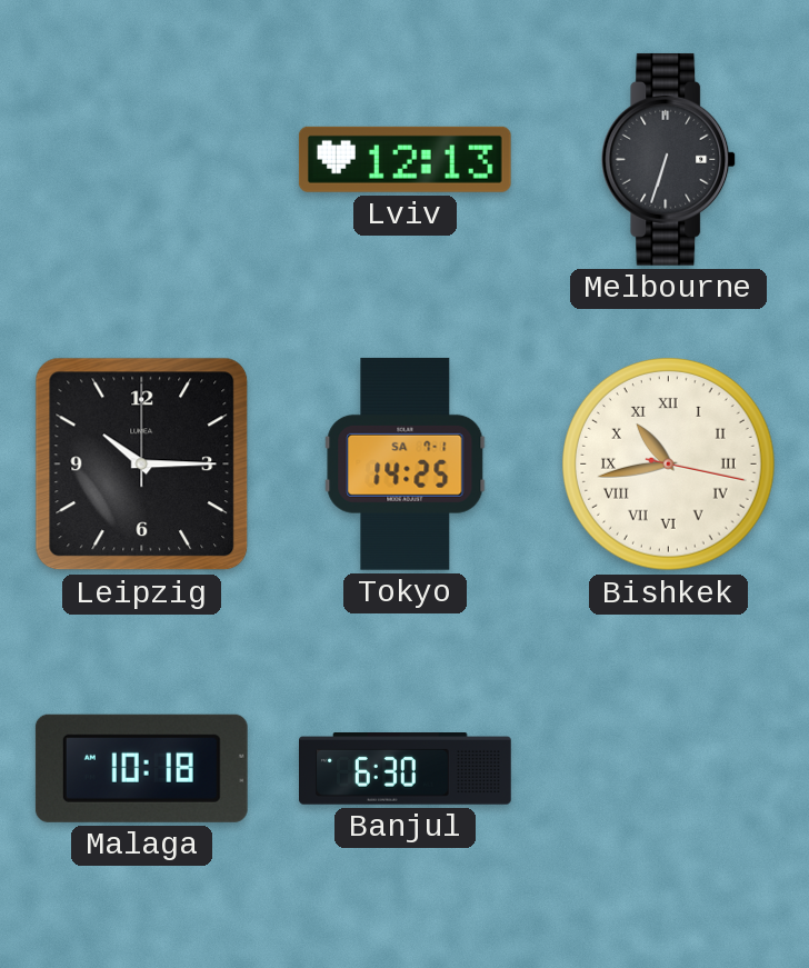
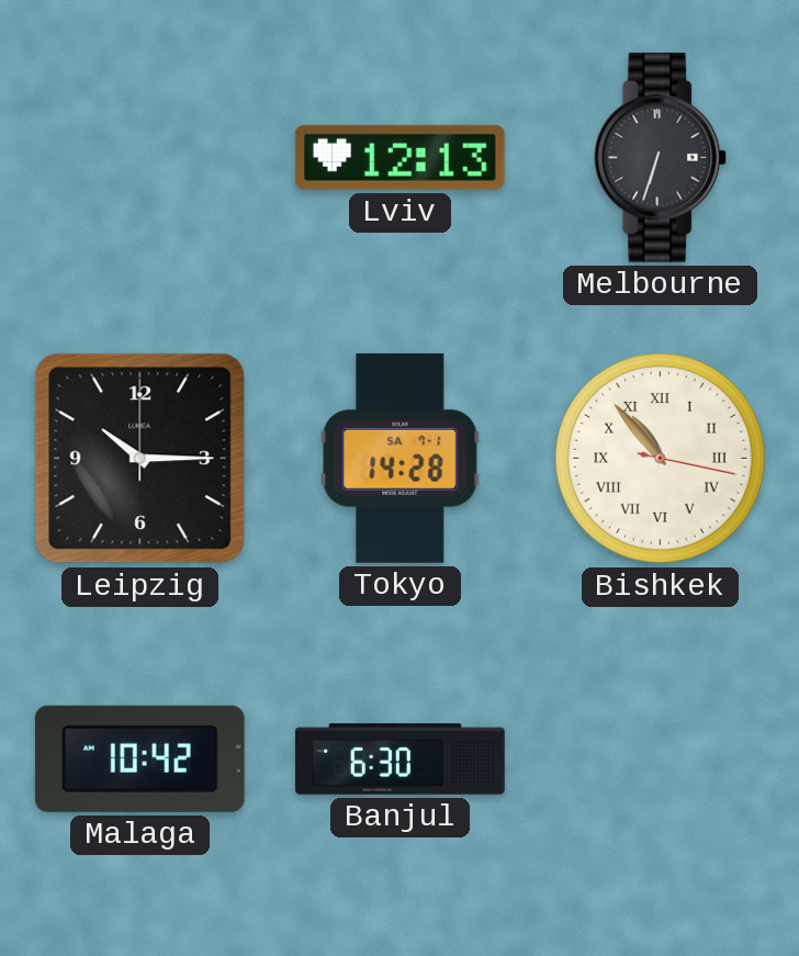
Tokyo: 14:25 -> 14:28 (401, 458)
Bishkek: 10:43 -> 10:53 (661, 459)
Malaga: 10:18 -> 10:42 (139, 758)
